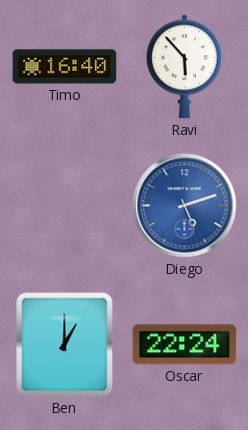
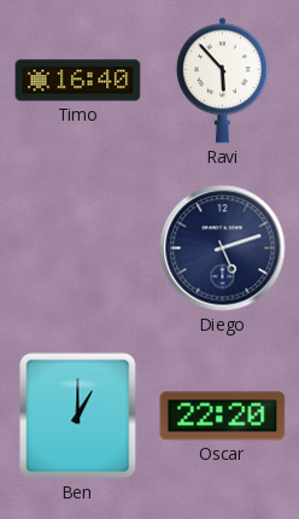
Diego dial: blue -> navy (223, 249)
Oscar: 22:24 -> 22:20 (223, 416)
